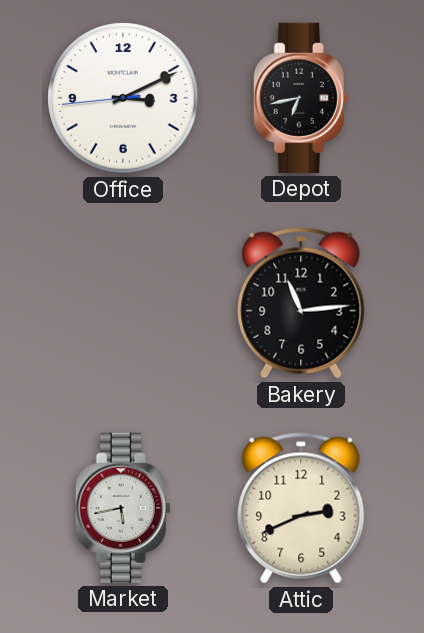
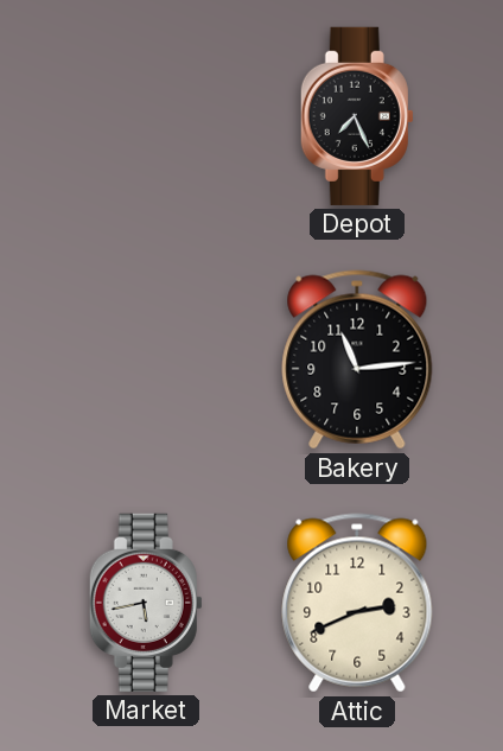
Office: 3:10 -> none (123, 98)
Depot: 6:43 -> 7:26 (357, 116)
